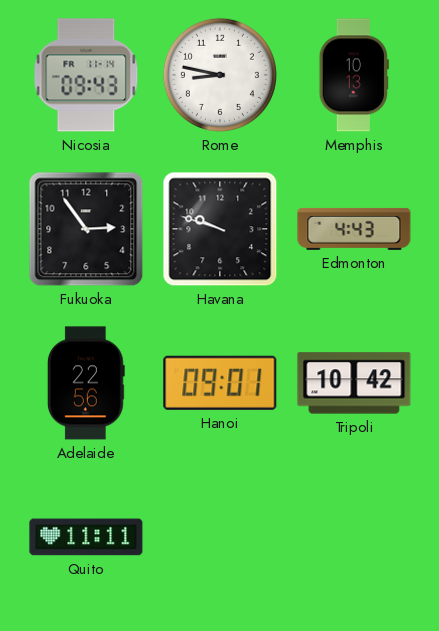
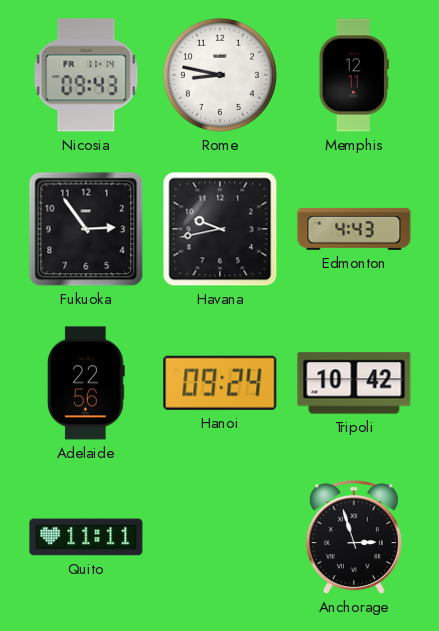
Memphis: 10:13 -> 12:11 (354, 75)
Havana: 9:48 -> 9:43 (220, 229)
Hanoi: 09:01 -> 09:24 (220, 383)
Anchorage: none -> 2:57 (354, 538)
